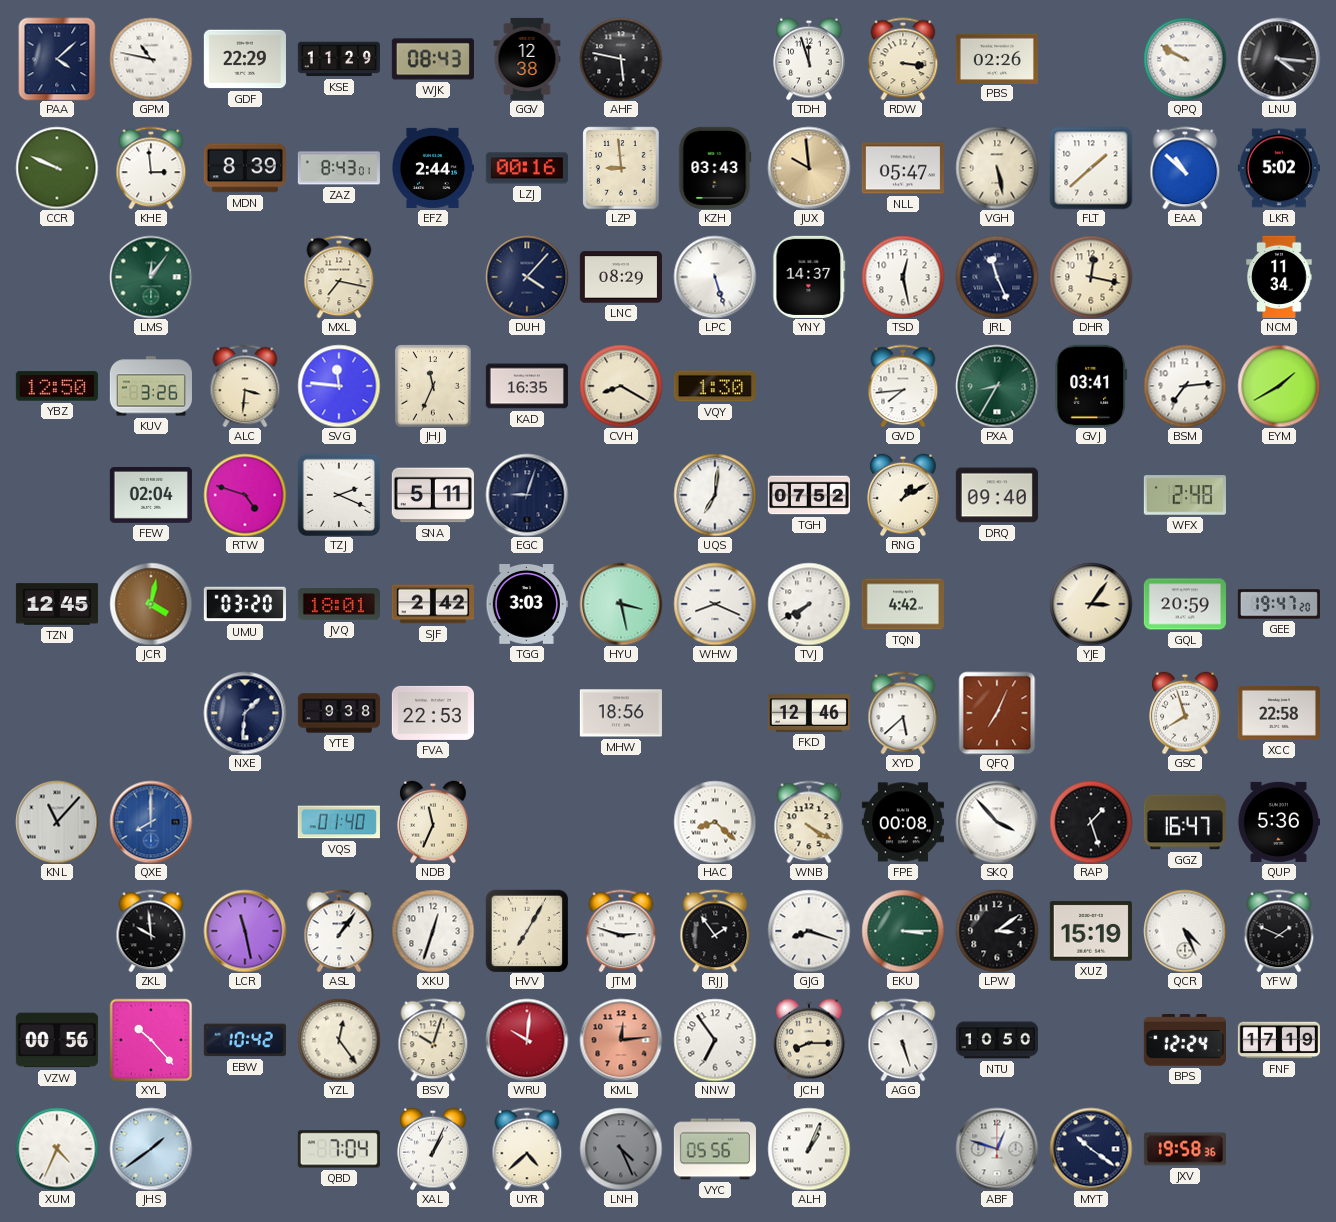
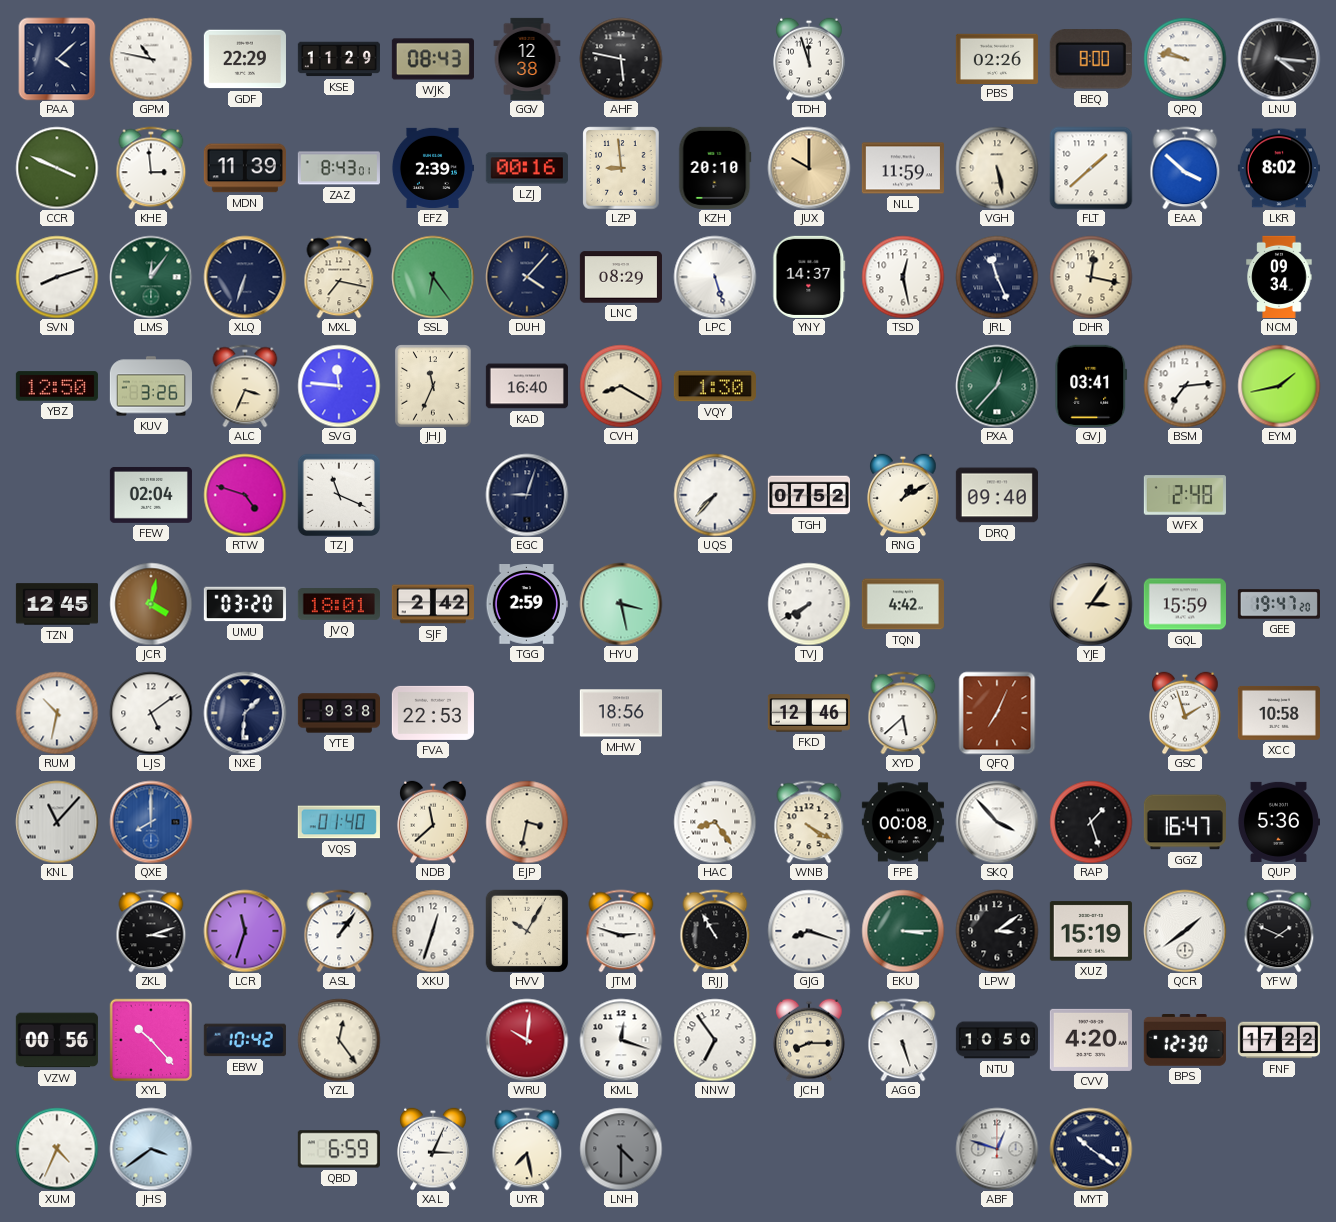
RDW: 3:16 -> none (903, 59)
BEQ: none -> 8:00 (1091, 59)
QPQ: 9:50 -> 9:47 (1185, 59)
CCR: 9:49 -> 3:49 (57, 168)
MDN: 8:39 -> 11:39 (245, 168)
EFZ: 2:44 -> 2:39 (433, 168)
KZH: 03:43 -> 20:10 (715, 168)
JUX: 9:59 -> 10:00 (809, 168)
NLL: 05:47 -> 11:59 (903, 168)
EAA: 10:52 -> 3:52 (1185, 168)
LKR: 5:02 -> 8:02 (1279, 168)
SVN: none -> 8:12 (57, 277)
XLQ: none -> 6:33 (245, 277)
SSL: none -> 6:24 (433, 277)
NCM: 11:34 -> 09:34 (1279, 277)
ALC: 3:31 -> 3:34 (245, 386)
KAD: 16:35 -> 16:40 (527, 386)
GVD: 7:44 -> none (903, 386)
PXA: 8:35 -> 12:37 (997, 386)
EYM: 1:40 -> 1:43 (1279, 386)
TZJ: 2:19 -> 11:19 (339, 495)
SNA: 5:11 -> none (433, 495)
UQS: 7:01 -> 7:37 (715, 495)
TGG: 3:03 -> 2:59 (527, 605)
WHW: 8:19 -> none (715, 604)
GQL: 20:59 -> 15:59 (1185, 604)
RUM: none -> 10:32 (57, 713)
LJS: none -> 5:09 (151, 713)
GSC: 7:57 -> 1:57 (1185, 713)
XCC: 22:58 -> 10:58 (1279, 713)
NDB: 11:34 -> 11:38 (433, 822)
EJP: none -> 3:32 (527, 822)
HAC: 8:22 -> 8:24 (715, 822)
ZKL: 9:59 -> 3:12 (151, 931)
LCR: 11:28 -> 11:33 (245, 931)
HVV: 7:05 -> 10:05 (527, 931)
RJJ: 1:54 -> 10:55 (715, 931)
QCR: 4:26 -> 1:39 (1185, 931)
BSV: 10:03 -> none (433, 1040)
KML: 12:14 -> 12:18 (621, 1040)
KML dial: salmon -> white (621, 1040)
CVV: none -> 4:20 (1091, 1040)
BPS: 12:24 -> 12:30 (1185, 1041)
FNF: 17:19 -> 17:22 (1278, 1040)
JHS: 1:39 -> 3:39 (151, 1149)
QBD: 7:04 -> 6:59 (339, 1149)
XAL: 1:04 -> 3:04 (433, 1149)
UYR: 4:38 -> 7:28 (527, 1149)
LNH: 4:26 -> 4:30 (621, 1149)
VYC: 05:56 -> none (715, 1149)
ALH: 1:04 -> none (809, 1149)
JXV: 19:58 -> none (1185, 1149)
